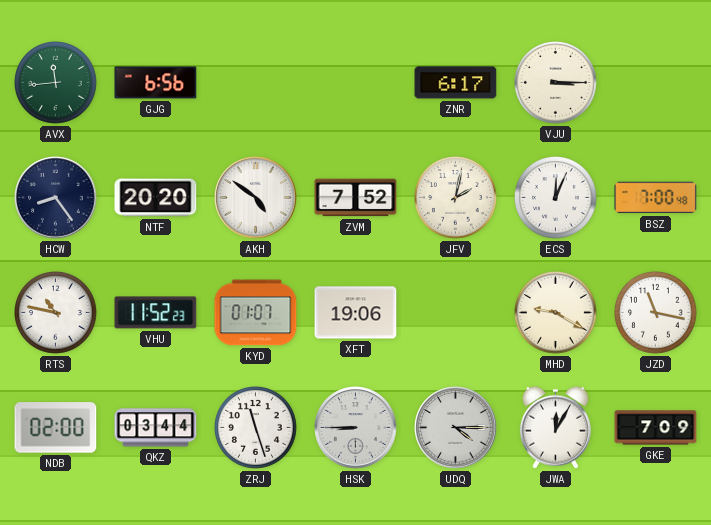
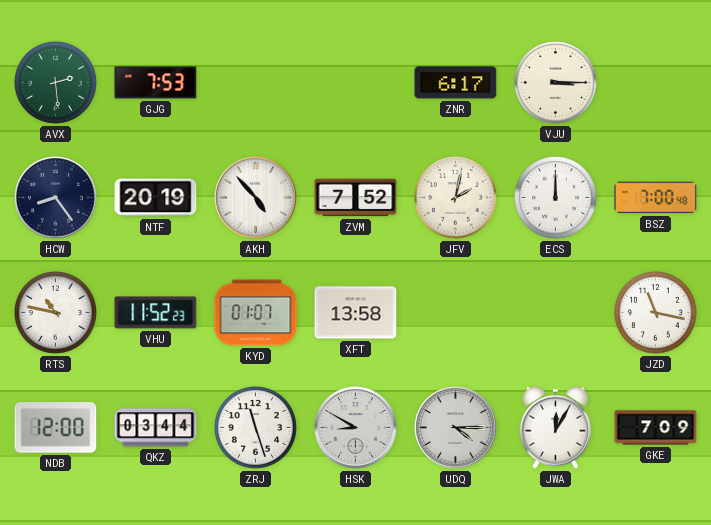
AVX: 11:44 -> 2:29 (56, 83)
GJG: 6:56 -> 7:53 (156, 83)
NTF: 20:20 -> 20:19 (156, 198)
AKH: 4:51 -> 4:53 (256, 198)
ECS: 12:04 -> 12:00 (556, 198)
XFT: 19:06 -> 13:58 (356, 313)
MHD: 9:20 -> none (556, 313)
NDB: 02:00 -> 12:00 (56, 428)
HSK: 8:45 -> 8:50 (356, 428)
